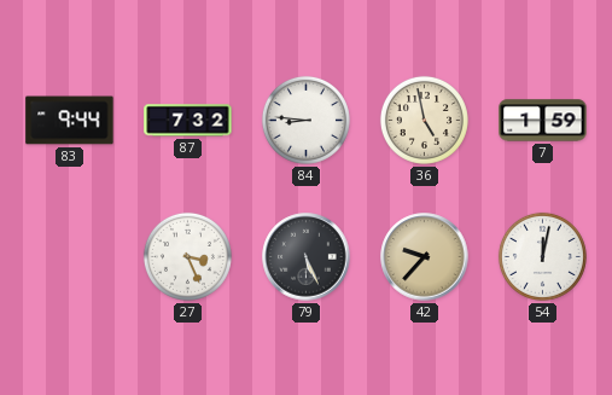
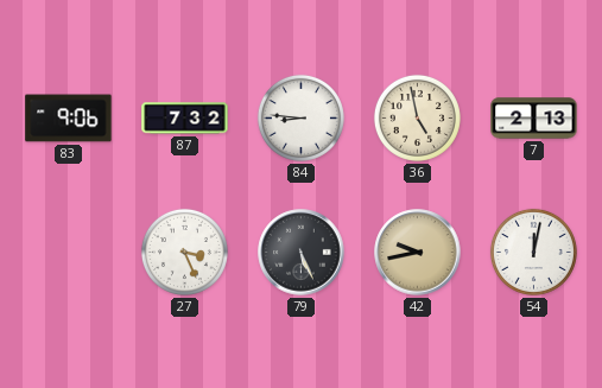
83: 9:44 -> 9:06 (69, 119)
7: 1:59 -> 2:13 (534, 119)
42: 9:37 -> 9:43 (418, 253)
